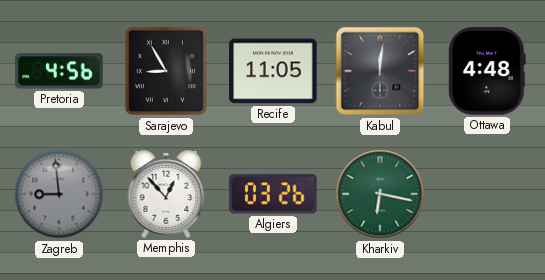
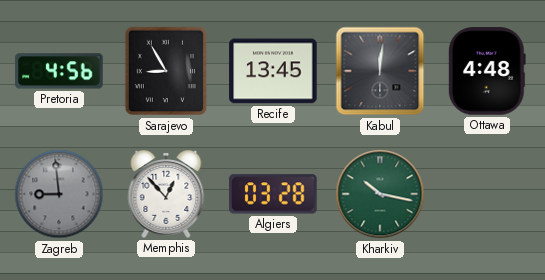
Recife: 11:05 -> 13:45 (273, 71)
Algiers: 03:26 -> 03:28 (273, 194)
Kharkiv: 6:17 -> 10:17 (380, 194)
